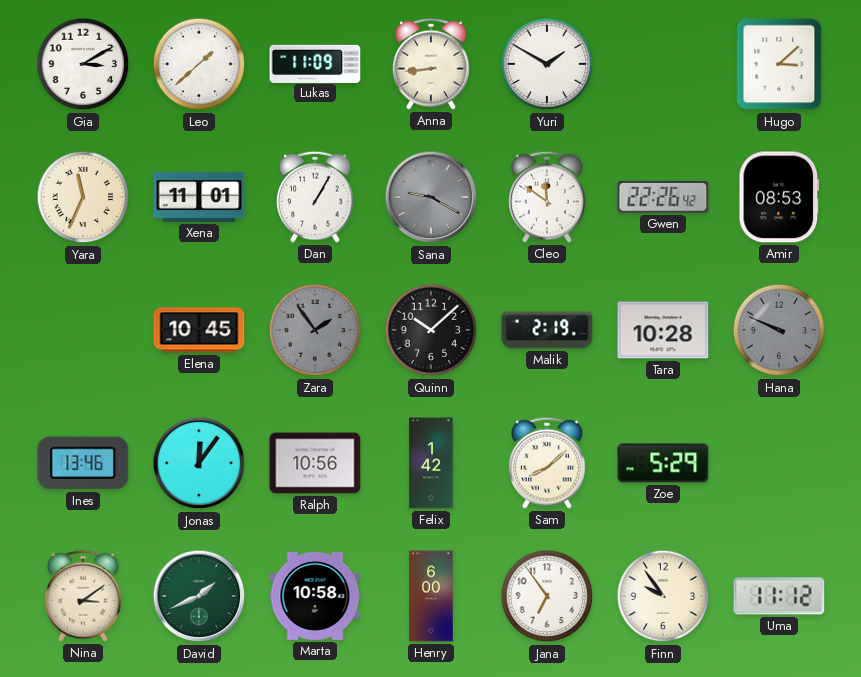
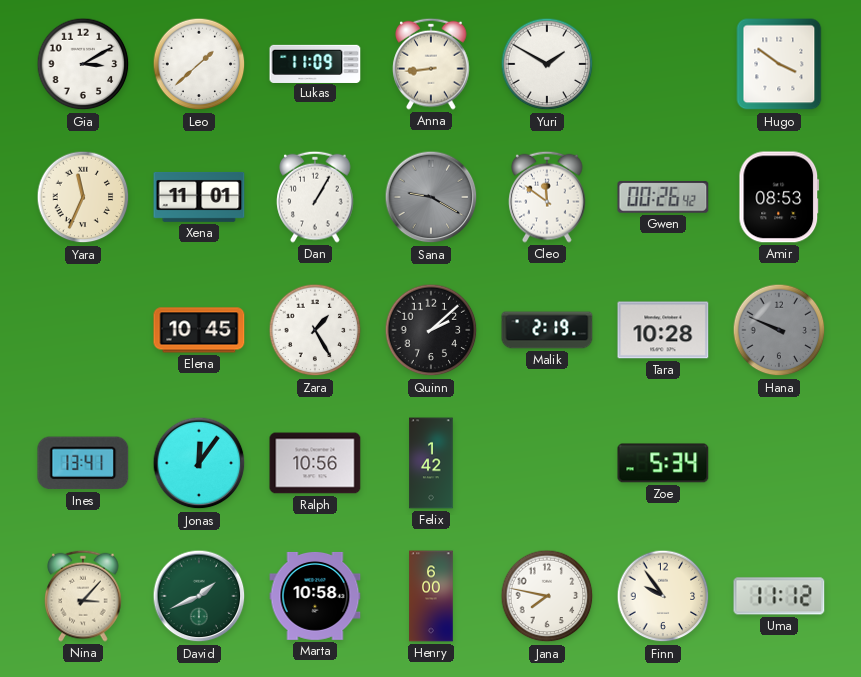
Hugo: 3:08 -> 3:51 (779, 64)
Gwen: 22:26 -> 00:26 (663, 197)
Zara: 1:54 -> 1:25 (315, 330)
Zara dial: grey -> white (315, 330)
Quinn: 10:08 -> 2:08 (431, 330)
Ines: 13:46 -> 13:41 (83, 463)
Sam: 8:08 -> none (547, 463)
Zoe: 5:29 -> 5:34 (663, 463)
Nina: 3:09 -> 3:07 (83, 596)
Jana: 6:54 -> 7:47 (547, 596)
